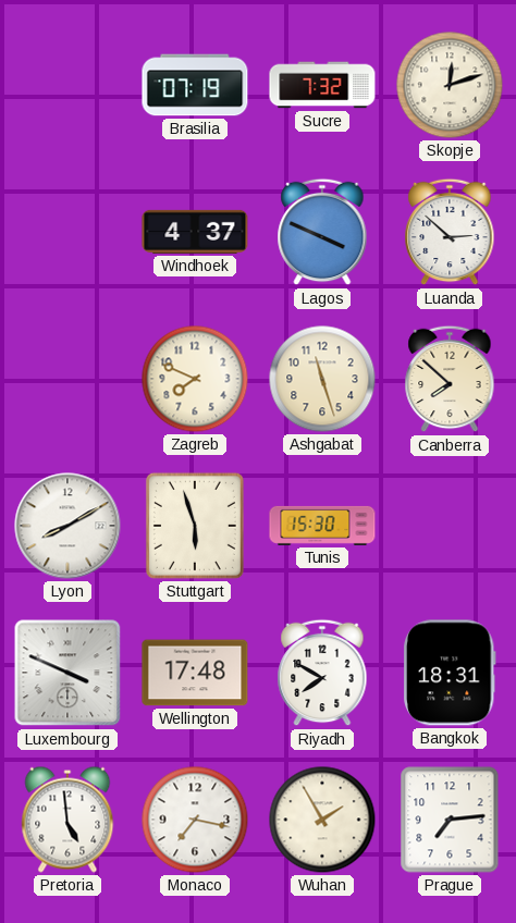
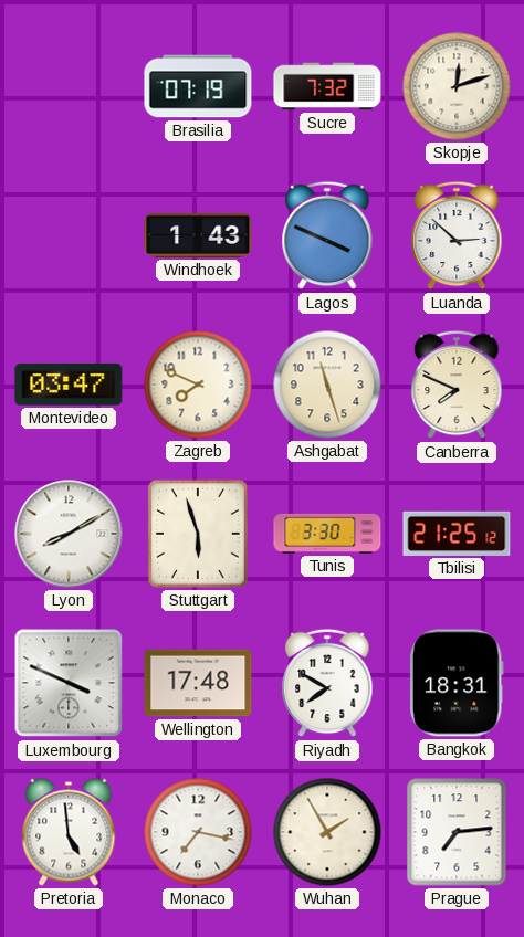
Windhoek: 4:37 -> 1:43 (198, 235)
Montevideo: none -> 03:47 (69, 385)
Canberra: 7:52 -> 7:49 (457, 385)
Tunis: 15:30 -> 3:30 (327, 534)
Tbilisi: none -> 21:25 (457, 534)
